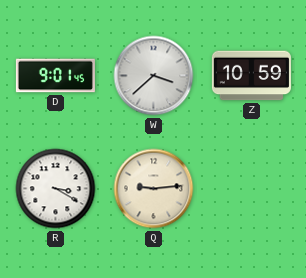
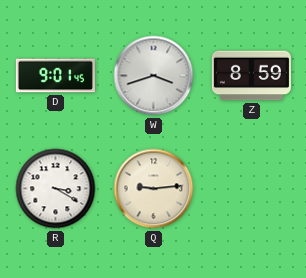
W: 3:38 -> 3:42 (154, 76)
Z: 10:59 -> 8:59 (251, 76)
